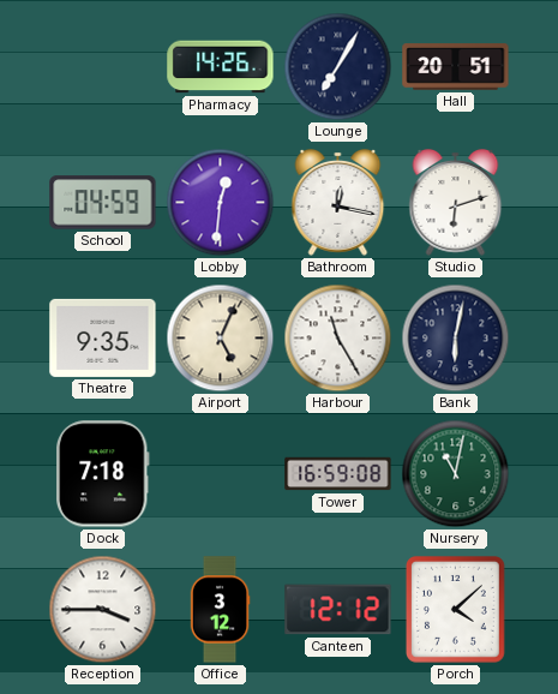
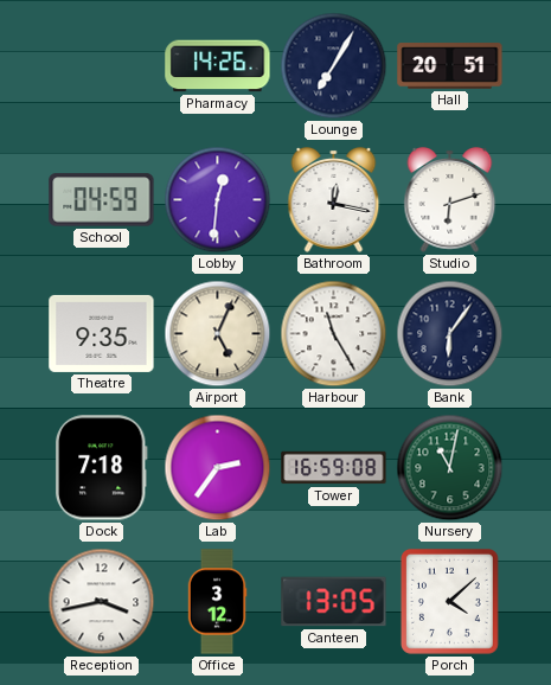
Bank: 6:02 -> 6:06 (450, 334)
Lab: none -> 2:36 (218, 468)
Reception: 3:45 -> 3:43 (102, 602)
Canteen: 12:12 -> 13:05 (334, 602)
